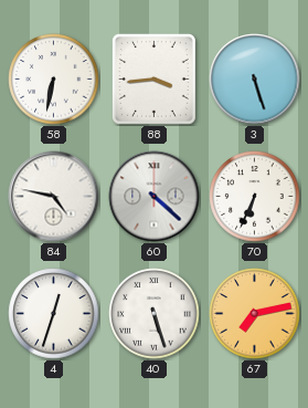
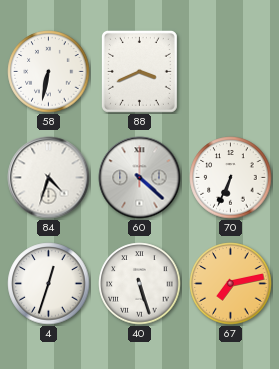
88: 3:44 -> 3:41 (139, 71)
3: 5:27 -> none (255, 80)
84: 4:47 -> 4:33 (49, 178)
